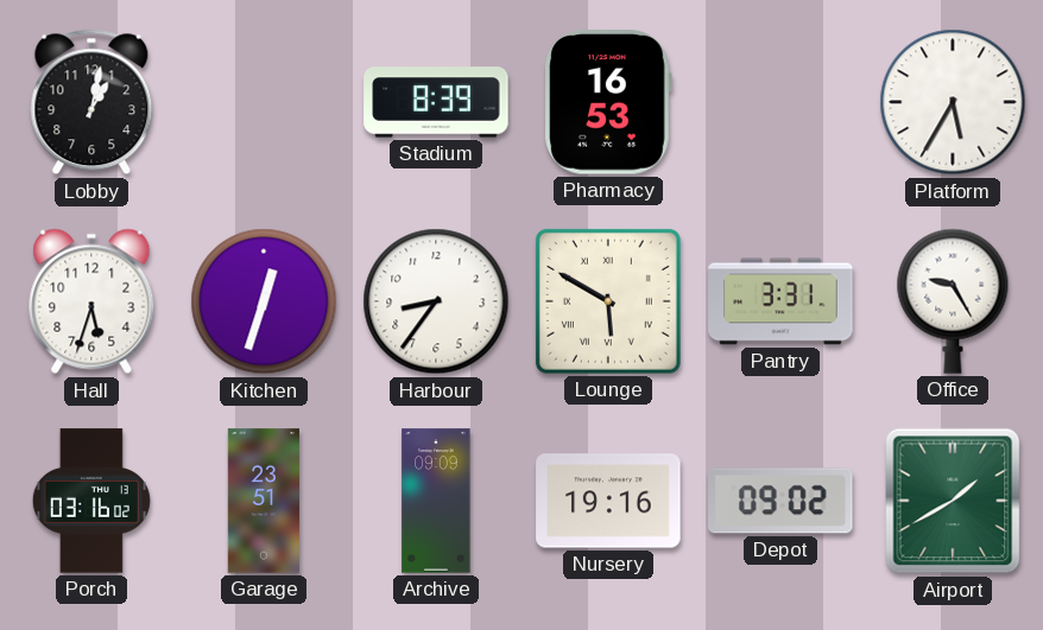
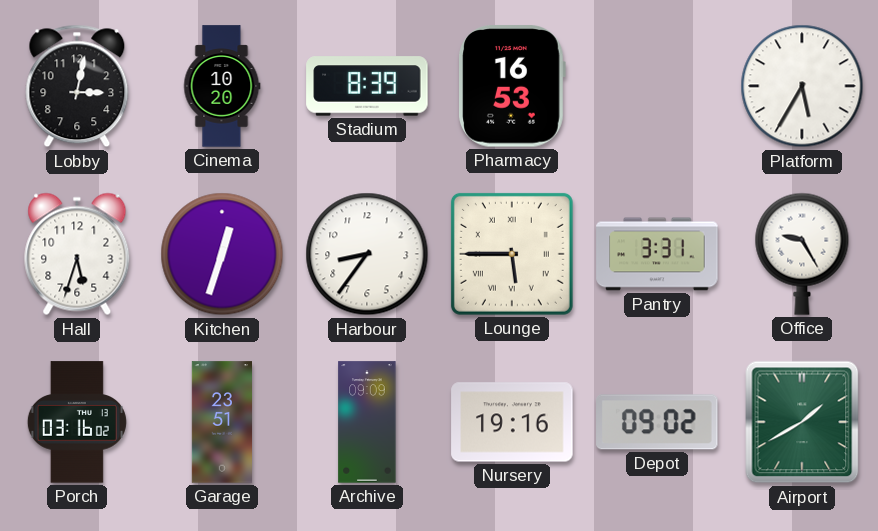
Lobby: 1:02 -> 3:02 (77, 86)
Cinema: none -> 10:20 (222, 86)
Lounge: 5:50 -> 5:45 (512, 254)
